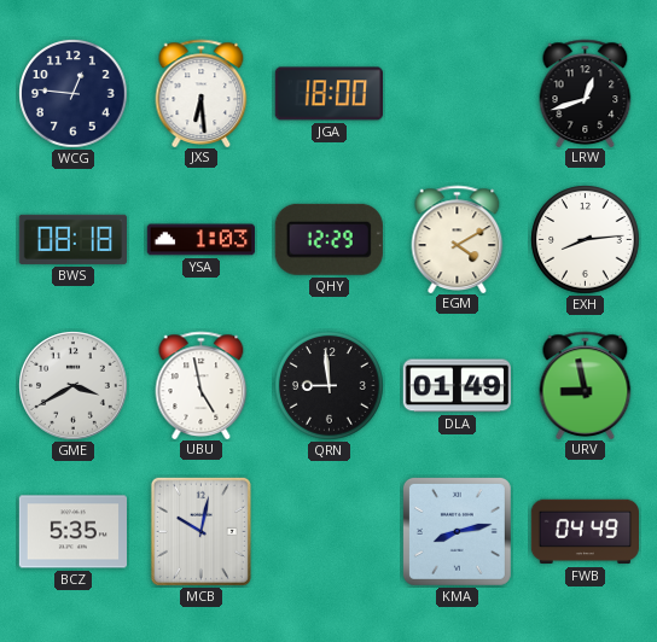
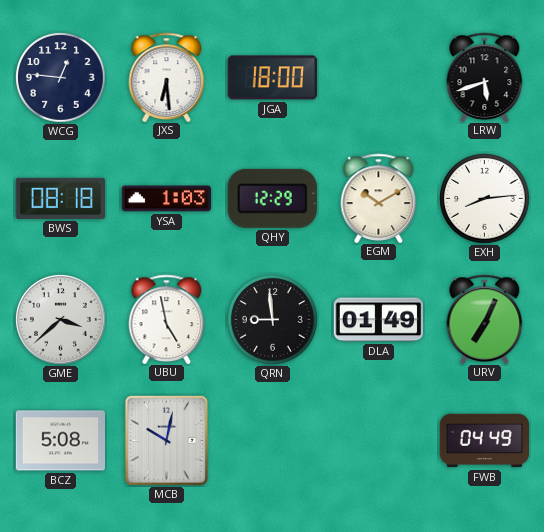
LRW: 12:42 -> 5:42 (485, 77)
EGM: 4:10 -> 10:10 (379, 198)
GME: 3:40 -> 3:38 (61, 320)
URV: 8:58 -> 7:04 (485, 319)
BCZ: 5:35 -> 5:08 (60, 441)
KMA: 8:13 -> none (457, 531)
